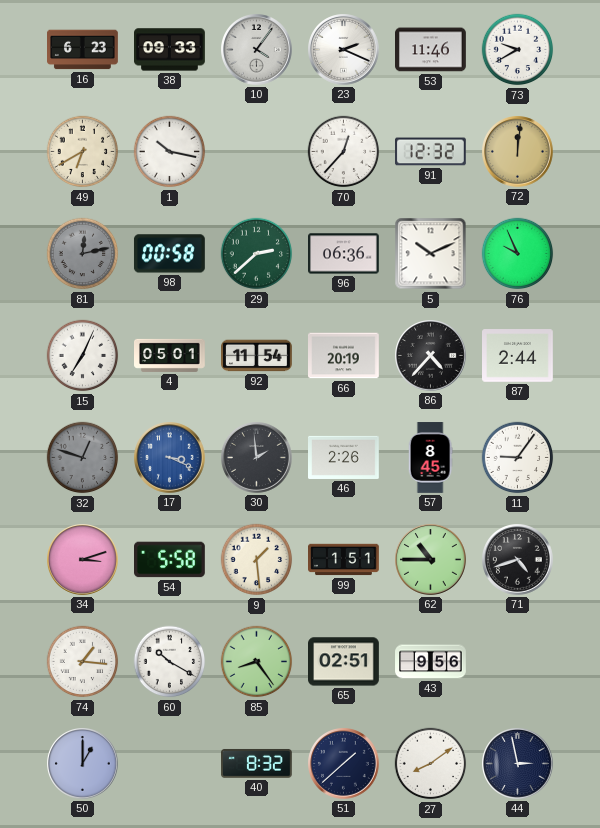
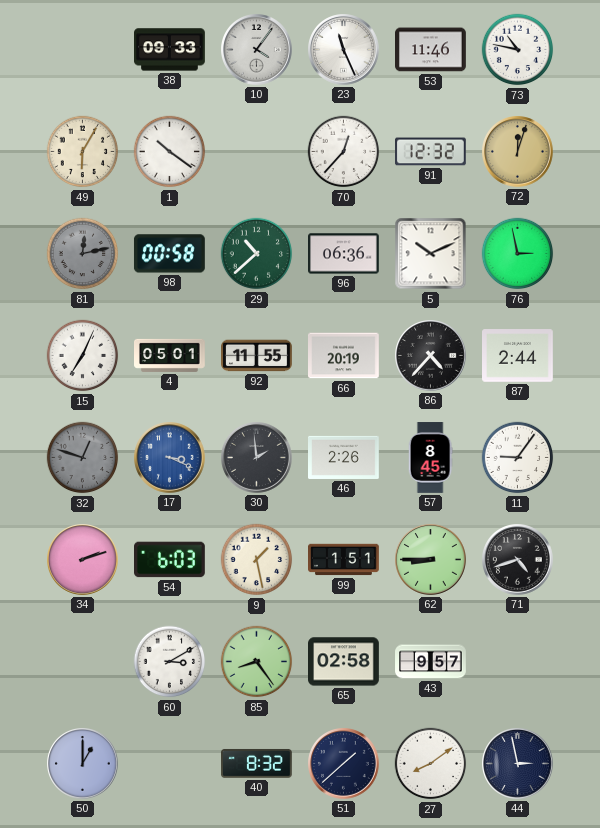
16: 6:23 -> none (83, 50)
23: 2:19 -> 11:26 (344, 50)
73: 9:40 -> 10:47 (518, 50)
49: 6:40 -> 6:05 (83, 152)
1: 10:17 -> 10:21 (170, 152)
72: 12:01 -> 12:03 (518, 152)
29: 2:38 -> 10:38 (257, 254)
76: 9:56 -> 2:58 (518, 254)
92: 11:54 -> 11:55 (257, 356)
34: 3:12 -> 2:12 (83, 560)
54: 5:58 -> 6:03 (170, 560)
9: 1:29 -> 1:28 (257, 560)
62: 10:45 -> 8:45 (431, 560)
74: 1:16 -> none (83, 662)
60: 10:20 -> 3:10 (170, 662)
65: 02:51 -> 02:58 (344, 662)
43: 9:56 -> 9:57 (431, 662)
